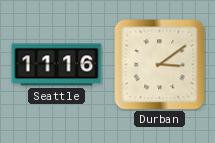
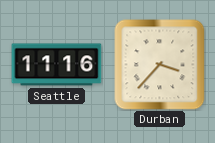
Durban: 3:09 -> 3:37 (160, 65)
